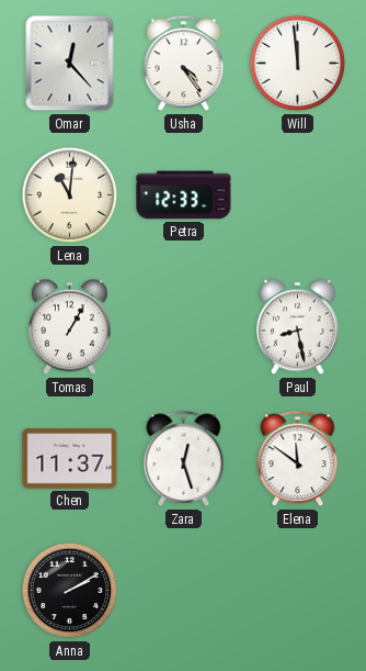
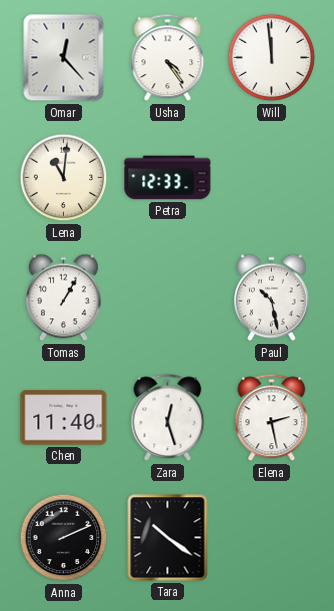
Paul: 8:28 -> 10:28 (272, 298)
Chen: 11:37 -> 11:40 (64, 418)
Elena: 11:51 -> 2:28 (272, 418)
Anna: 2:10 -> 2:11 (64, 538)
Tara: none -> 10:21 (168, 538)
